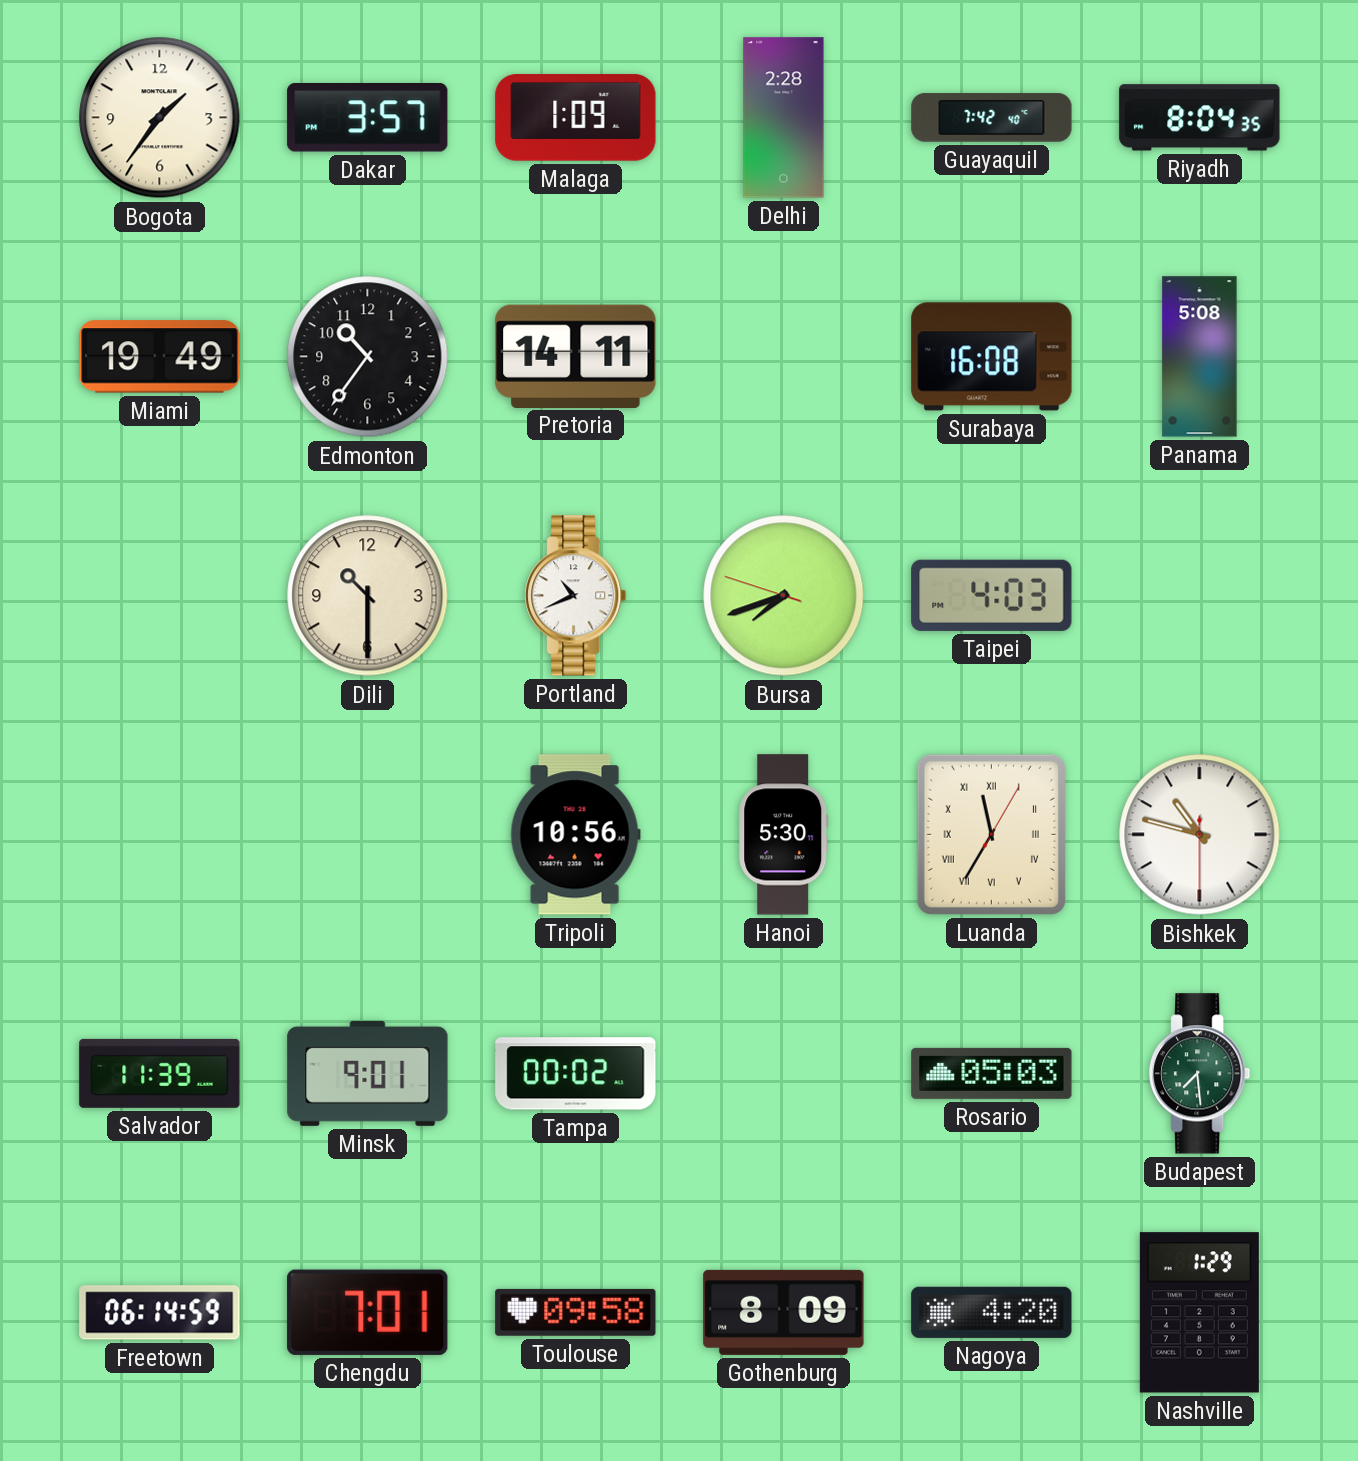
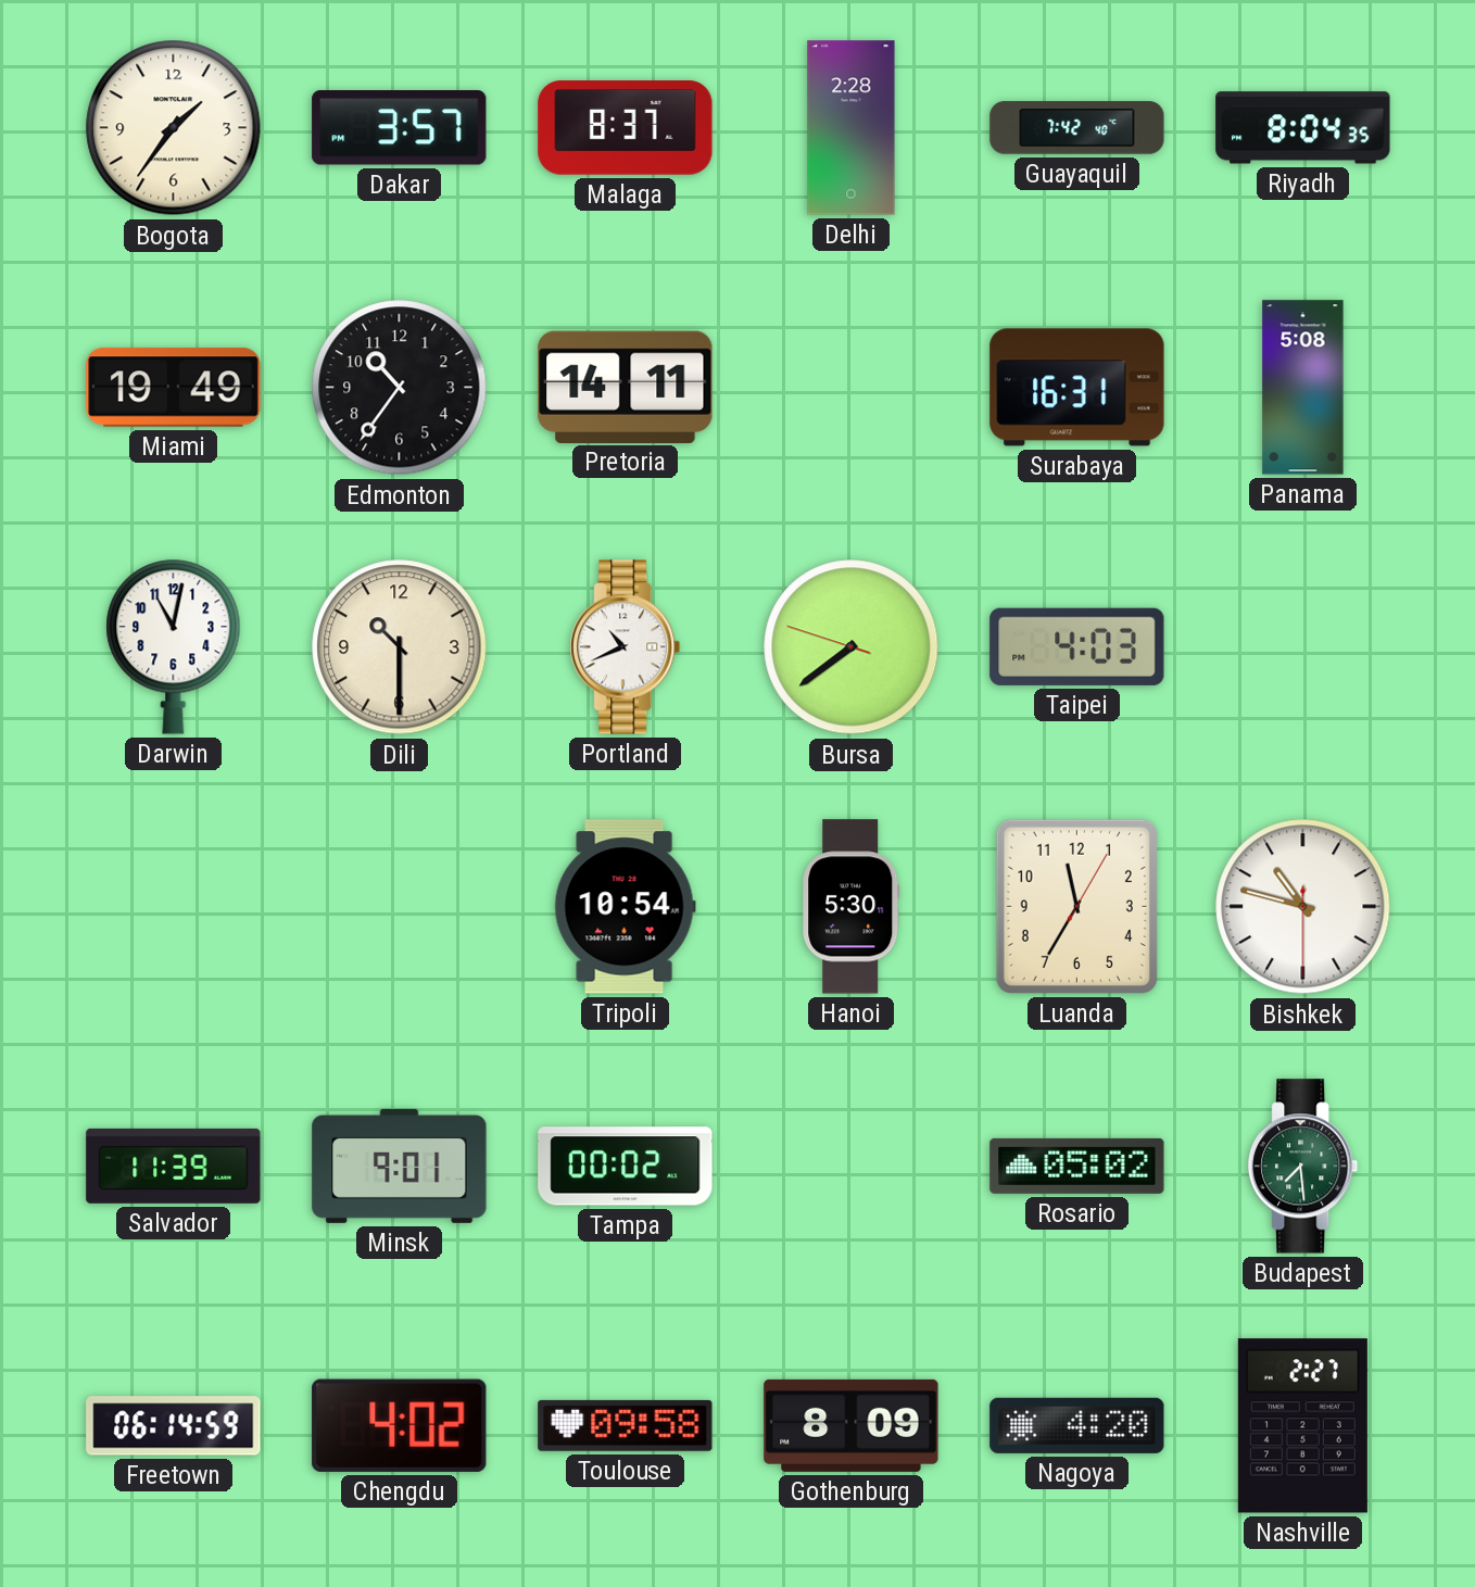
Malaga: 1:09 -> 8:37 (626, 128)
Surabaya: 16:08 -> 16:31 (1077, 388)
Darwin: none -> 11:02 (174, 646)
Bursa: 7:41 -> 7:38 (852, 647)
Tripoli: 10:56 -> 10:54 (625, 907)
Luanda numerals: Roman -> Arabic (1076, 906)
Rosario: 05:03 -> 05:02 (1077, 1166)
Chengdu: 7:01 -> 4:02 (400, 1425)
Nashville: 1:29 -> 2:27 (1302, 1426)
